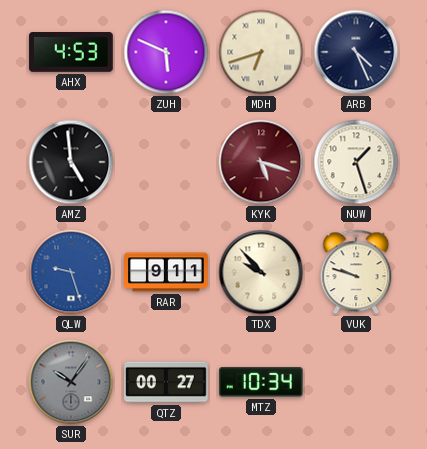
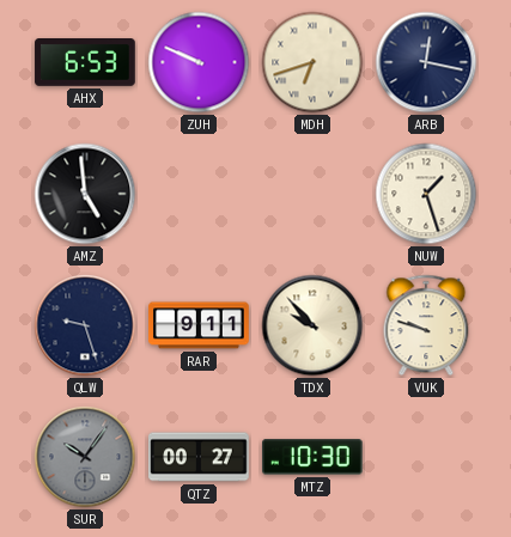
AHX: 4:53 -> 6:53 (85, 63)
ZUH: 5:49 -> 9:49 (199, 62)
ARB: 4:26 -> 12:17 (426, 62)
KYK: 5:18 -> none (261, 162)
QLW dial: blue -> navy (85, 325)
MTZ: 10:34 -> 10:30 (314, 457)
